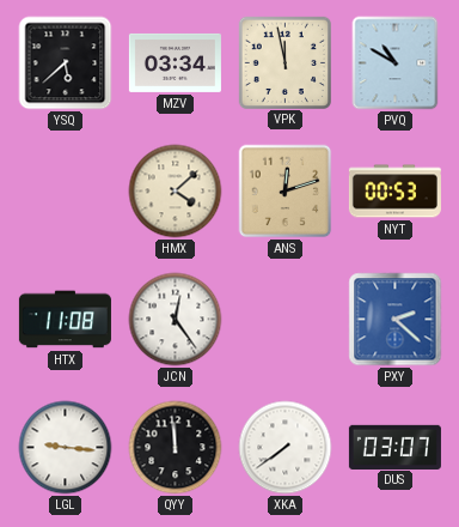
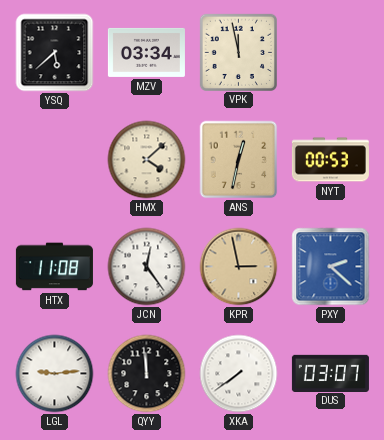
PVQ: 10:50 -> none (396, 63)
ANS: 12:12 -> 12:32 (239, 160)
KPR: none -> 2:58 (239, 267)
LGL: 9:16 -> 9:14 (55, 374)
